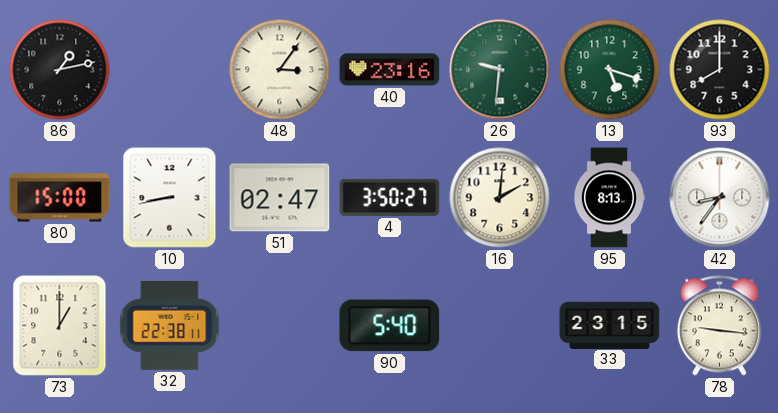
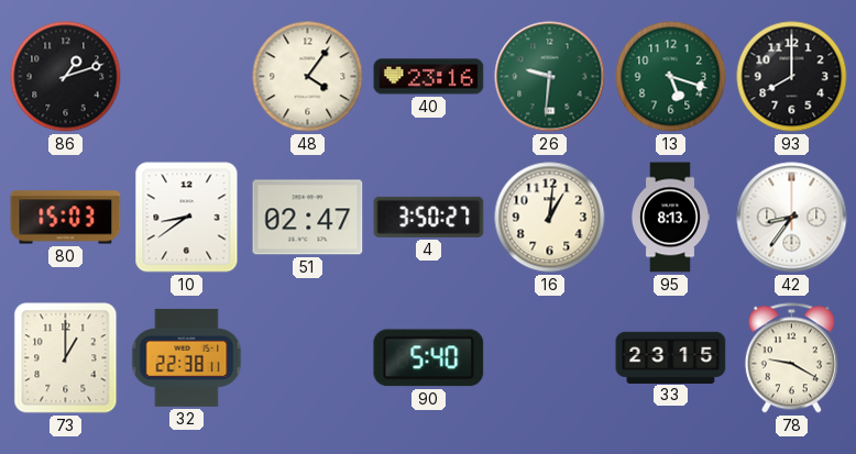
86: 1:13 -> 1:12 (66, 77)
48: 3:06 -> 4:06 (308, 77)
80: 15:00 -> 15:03 (66, 218)
10: 8:43 -> 8:39 (187, 218)
16: 2:01 -> 1:01 (550, 218)
78: 9:16 -> 9:20 (791, 358)
